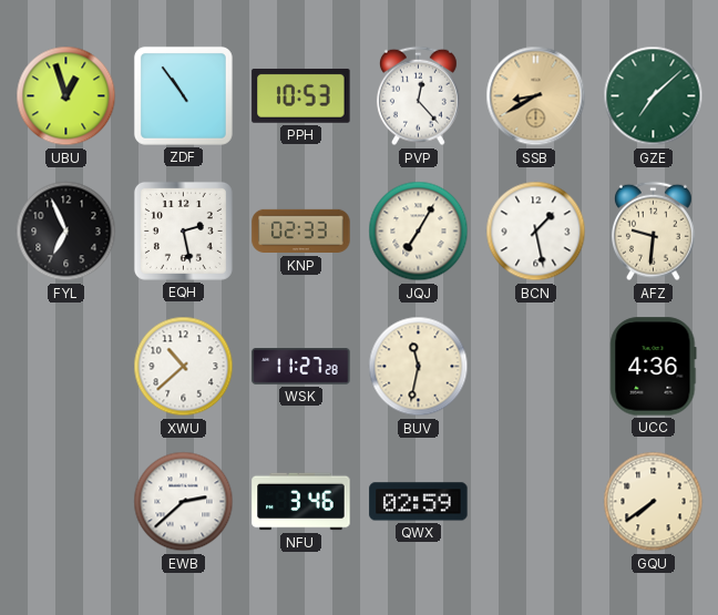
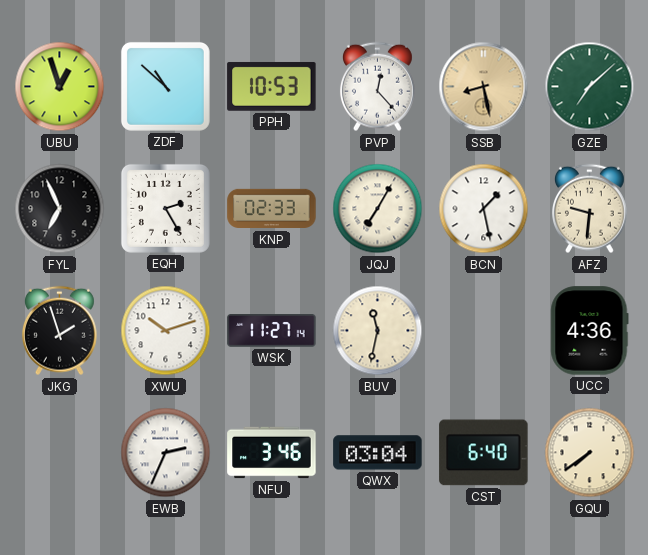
ZDF: 10:54 -> 10:52 (165, 86)
SSB: 8:40 -> 8:28 (484, 87)
EQH: 2:28 -> 2:25 (165, 208)
JKG: none -> 1:57 (59, 331)
XWU: 10:38 -> 10:12 (166, 331)
WSK: 11:27:28 -> 11:27:14 (272, 331)
EWB: 2:38 -> 2:34 (166, 453)
QWX: 02:59 -> 03:04 (378, 453)
CST: none -> 6:40 (484, 453)
